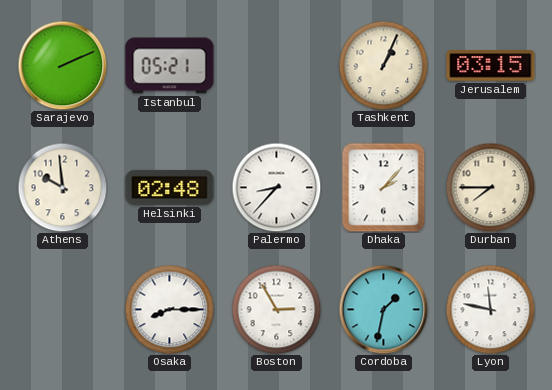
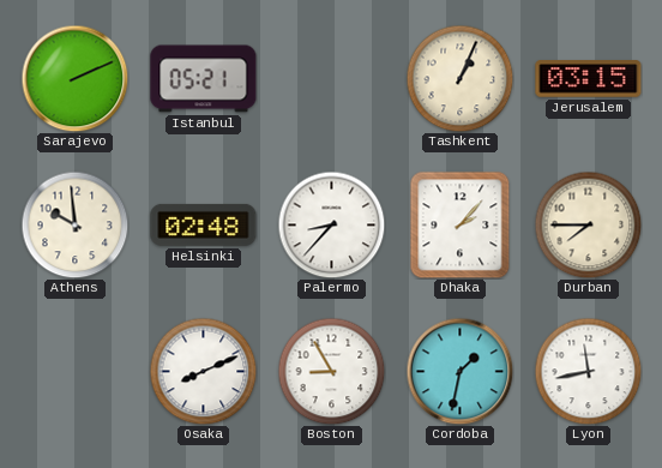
Osaka: 8:15 -> 8:11 (203, 371)
Boston: 2:55 -> 8:55 (331, 371)
Lyon: 11:47 -> 11:43 (588, 371)
